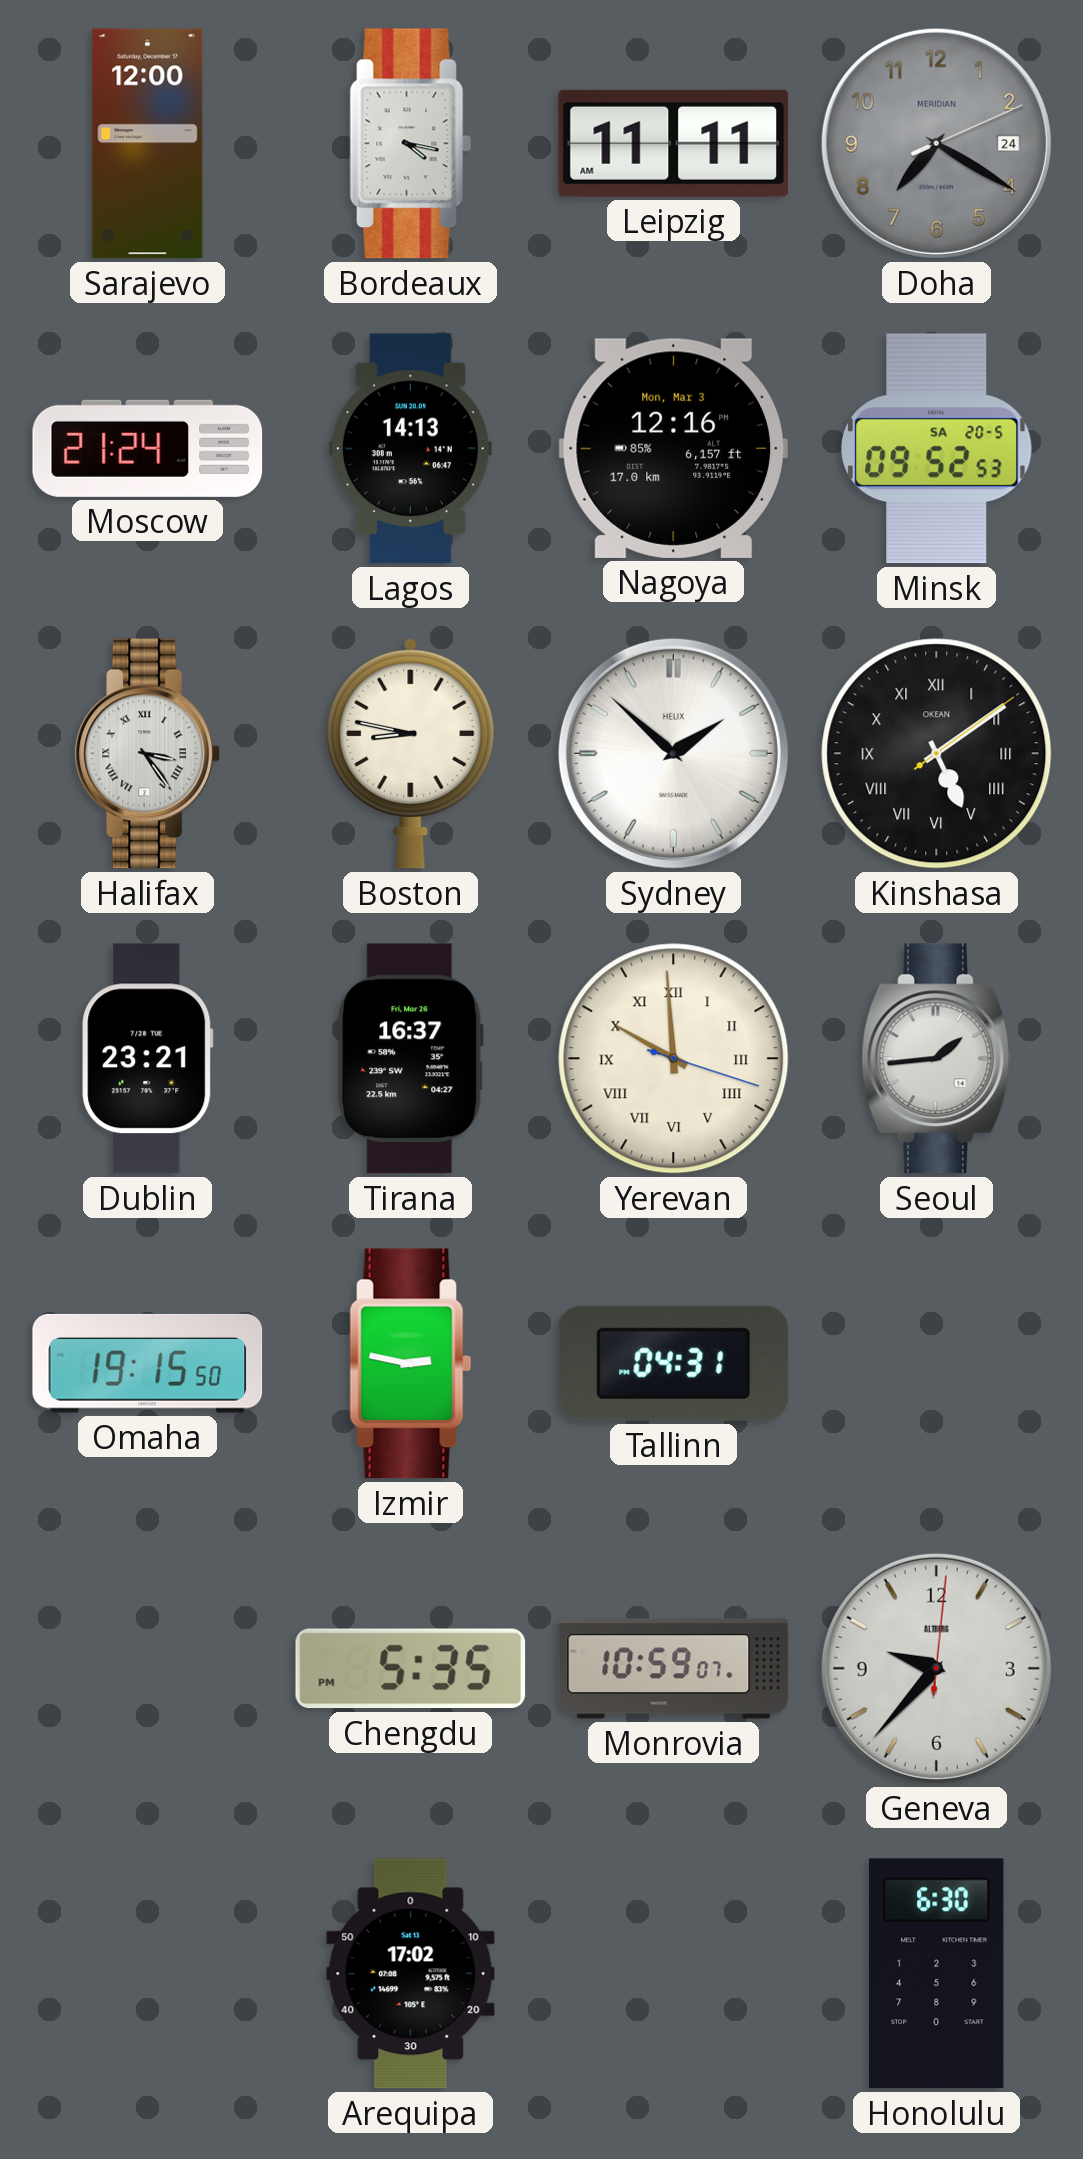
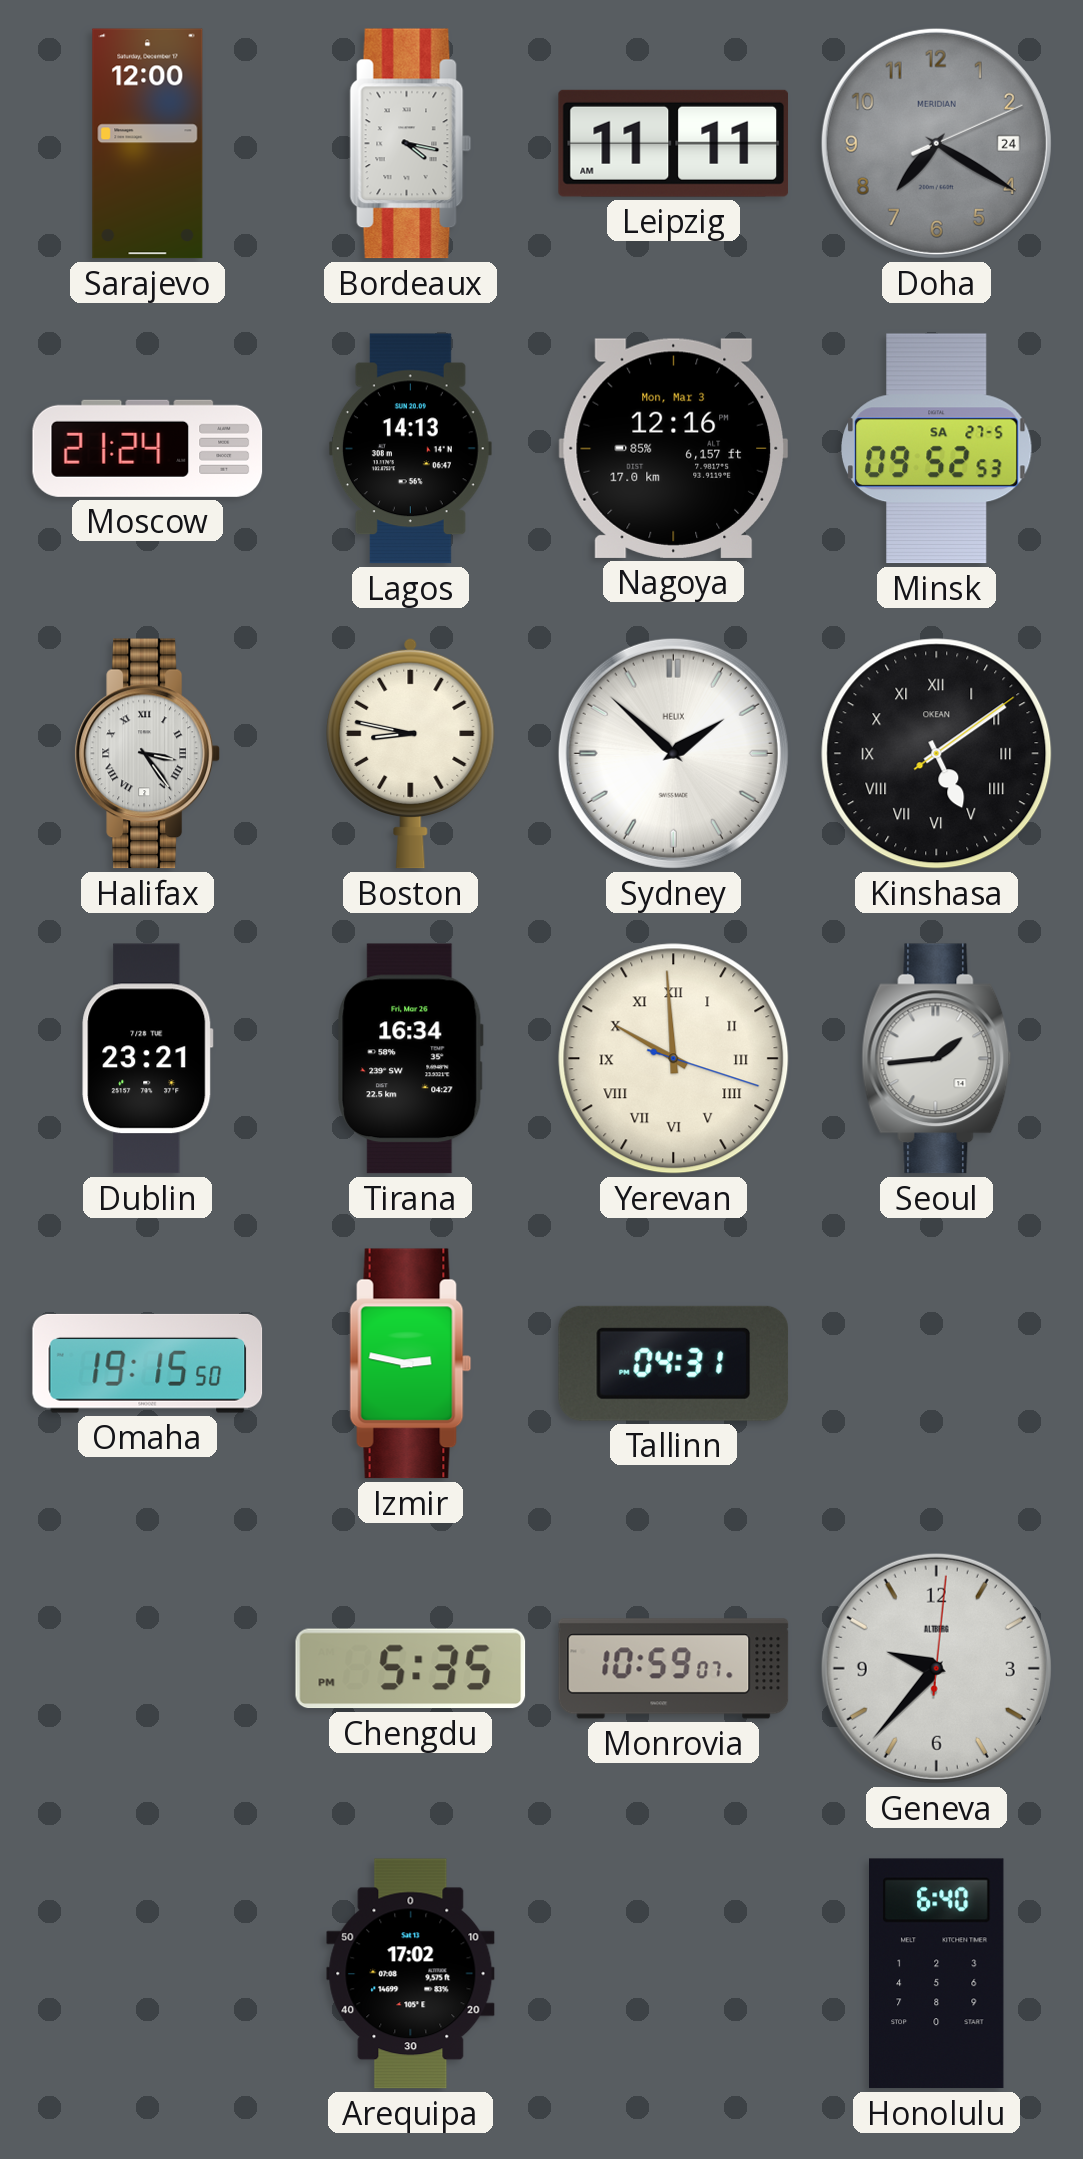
Minsk date: SA 20-5 -> SA 27-5 (937, 449)
Tirana: 16:37 -> 16:34 (411, 1059)
Honolulu: 6:30 -> 6:40 (937, 1974)
